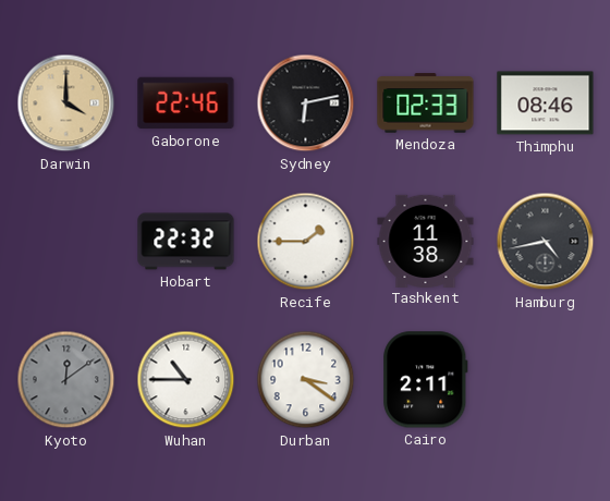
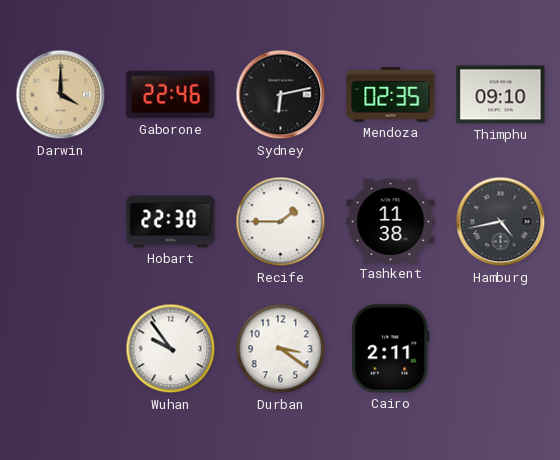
Mendoza: 02:33 -> 02:35 (391, 95)
Thimphu: 08:46 -> 09:10 (501, 95)
Hobart: 22:32 -> 22:30 (171, 222)
Kyoto: 12:09 -> none (66, 380)
Wuhan: 10:45 -> 9:54 (171, 349)
